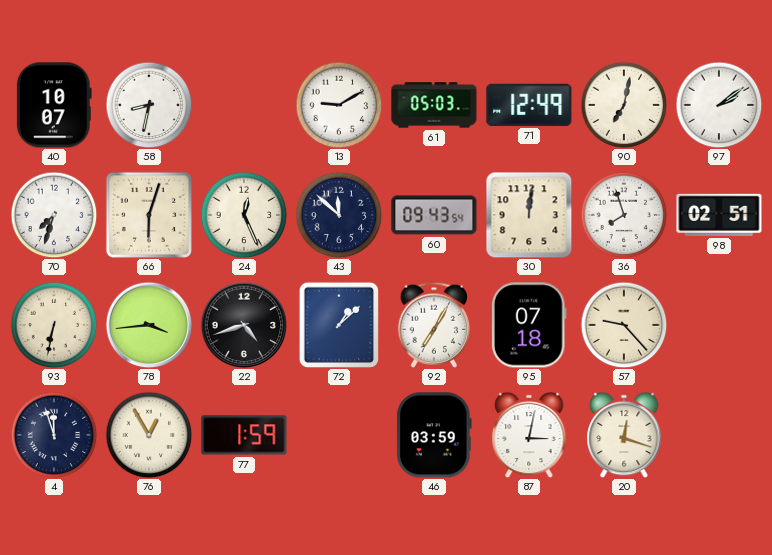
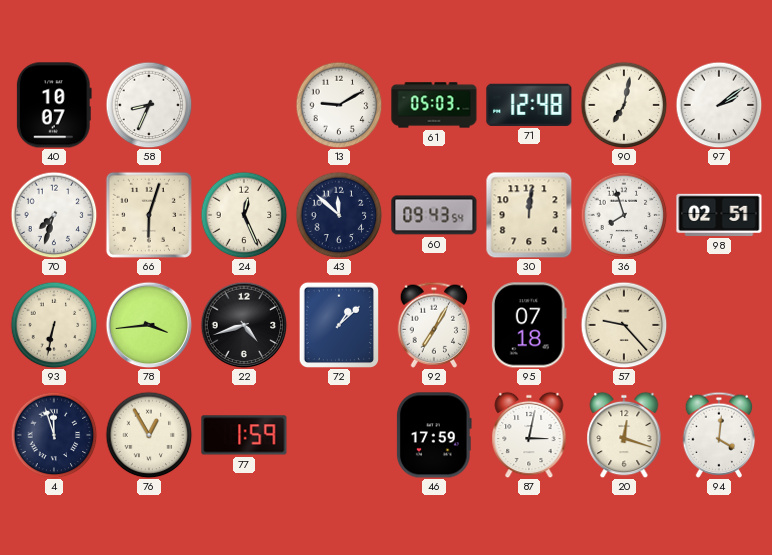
58: 8:32 -> 8:34 (149, 105)
71: 12:49 -> 12:48 (529, 105)
46: 03:59 -> 17:59 (434, 435)
94: none -> 4:01 (719, 435)
